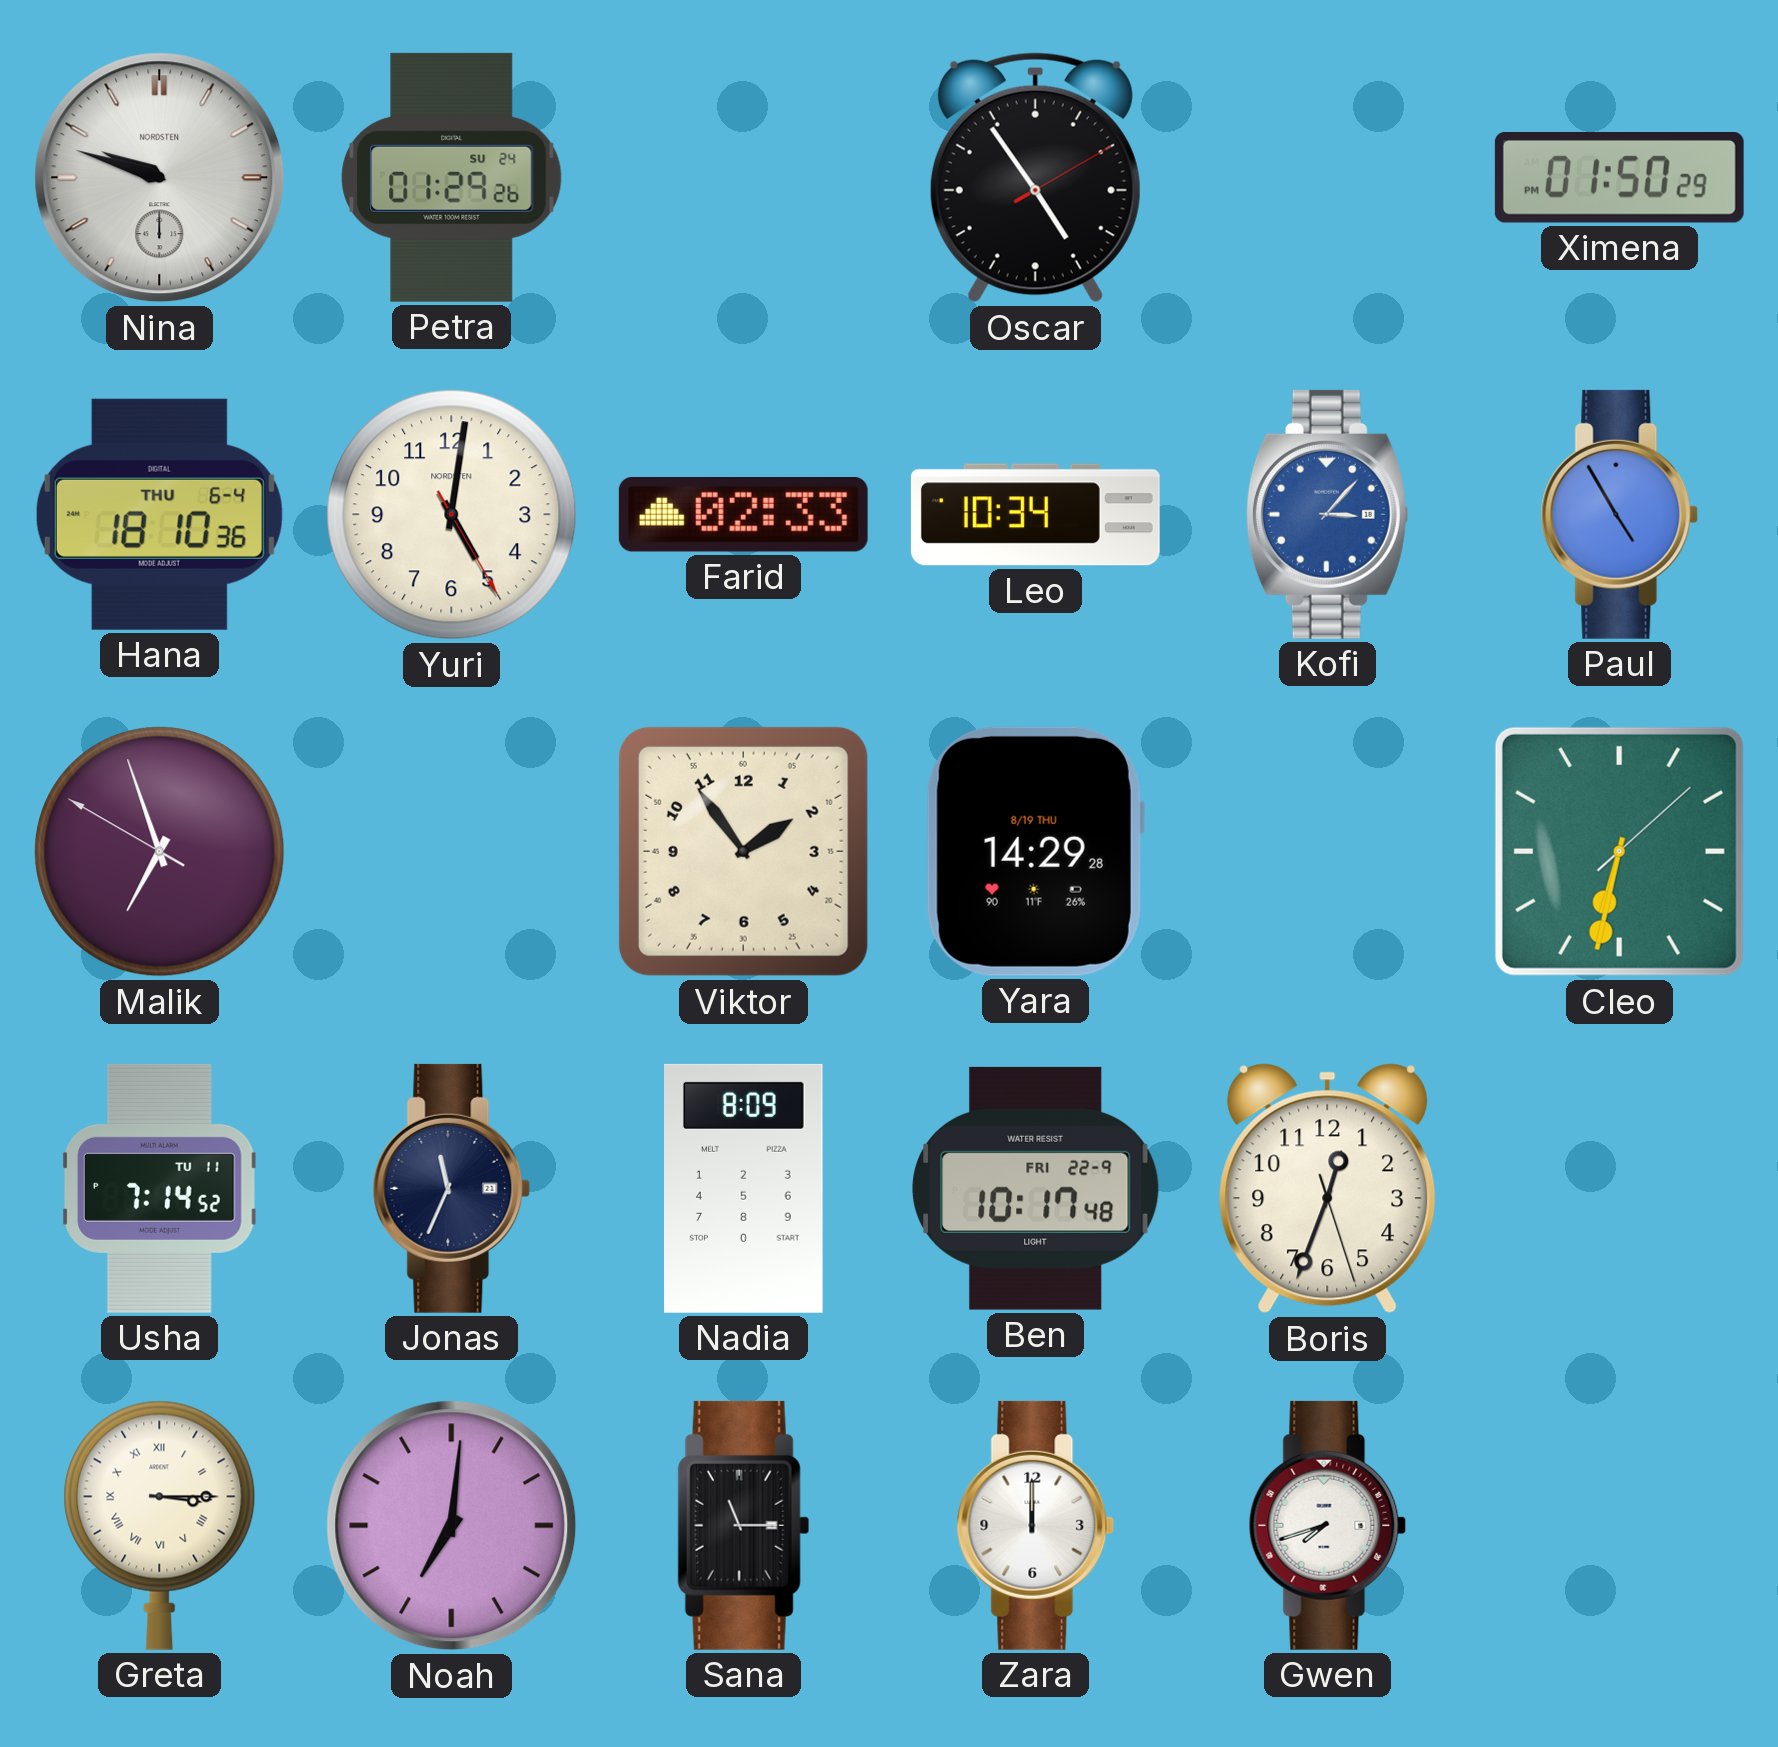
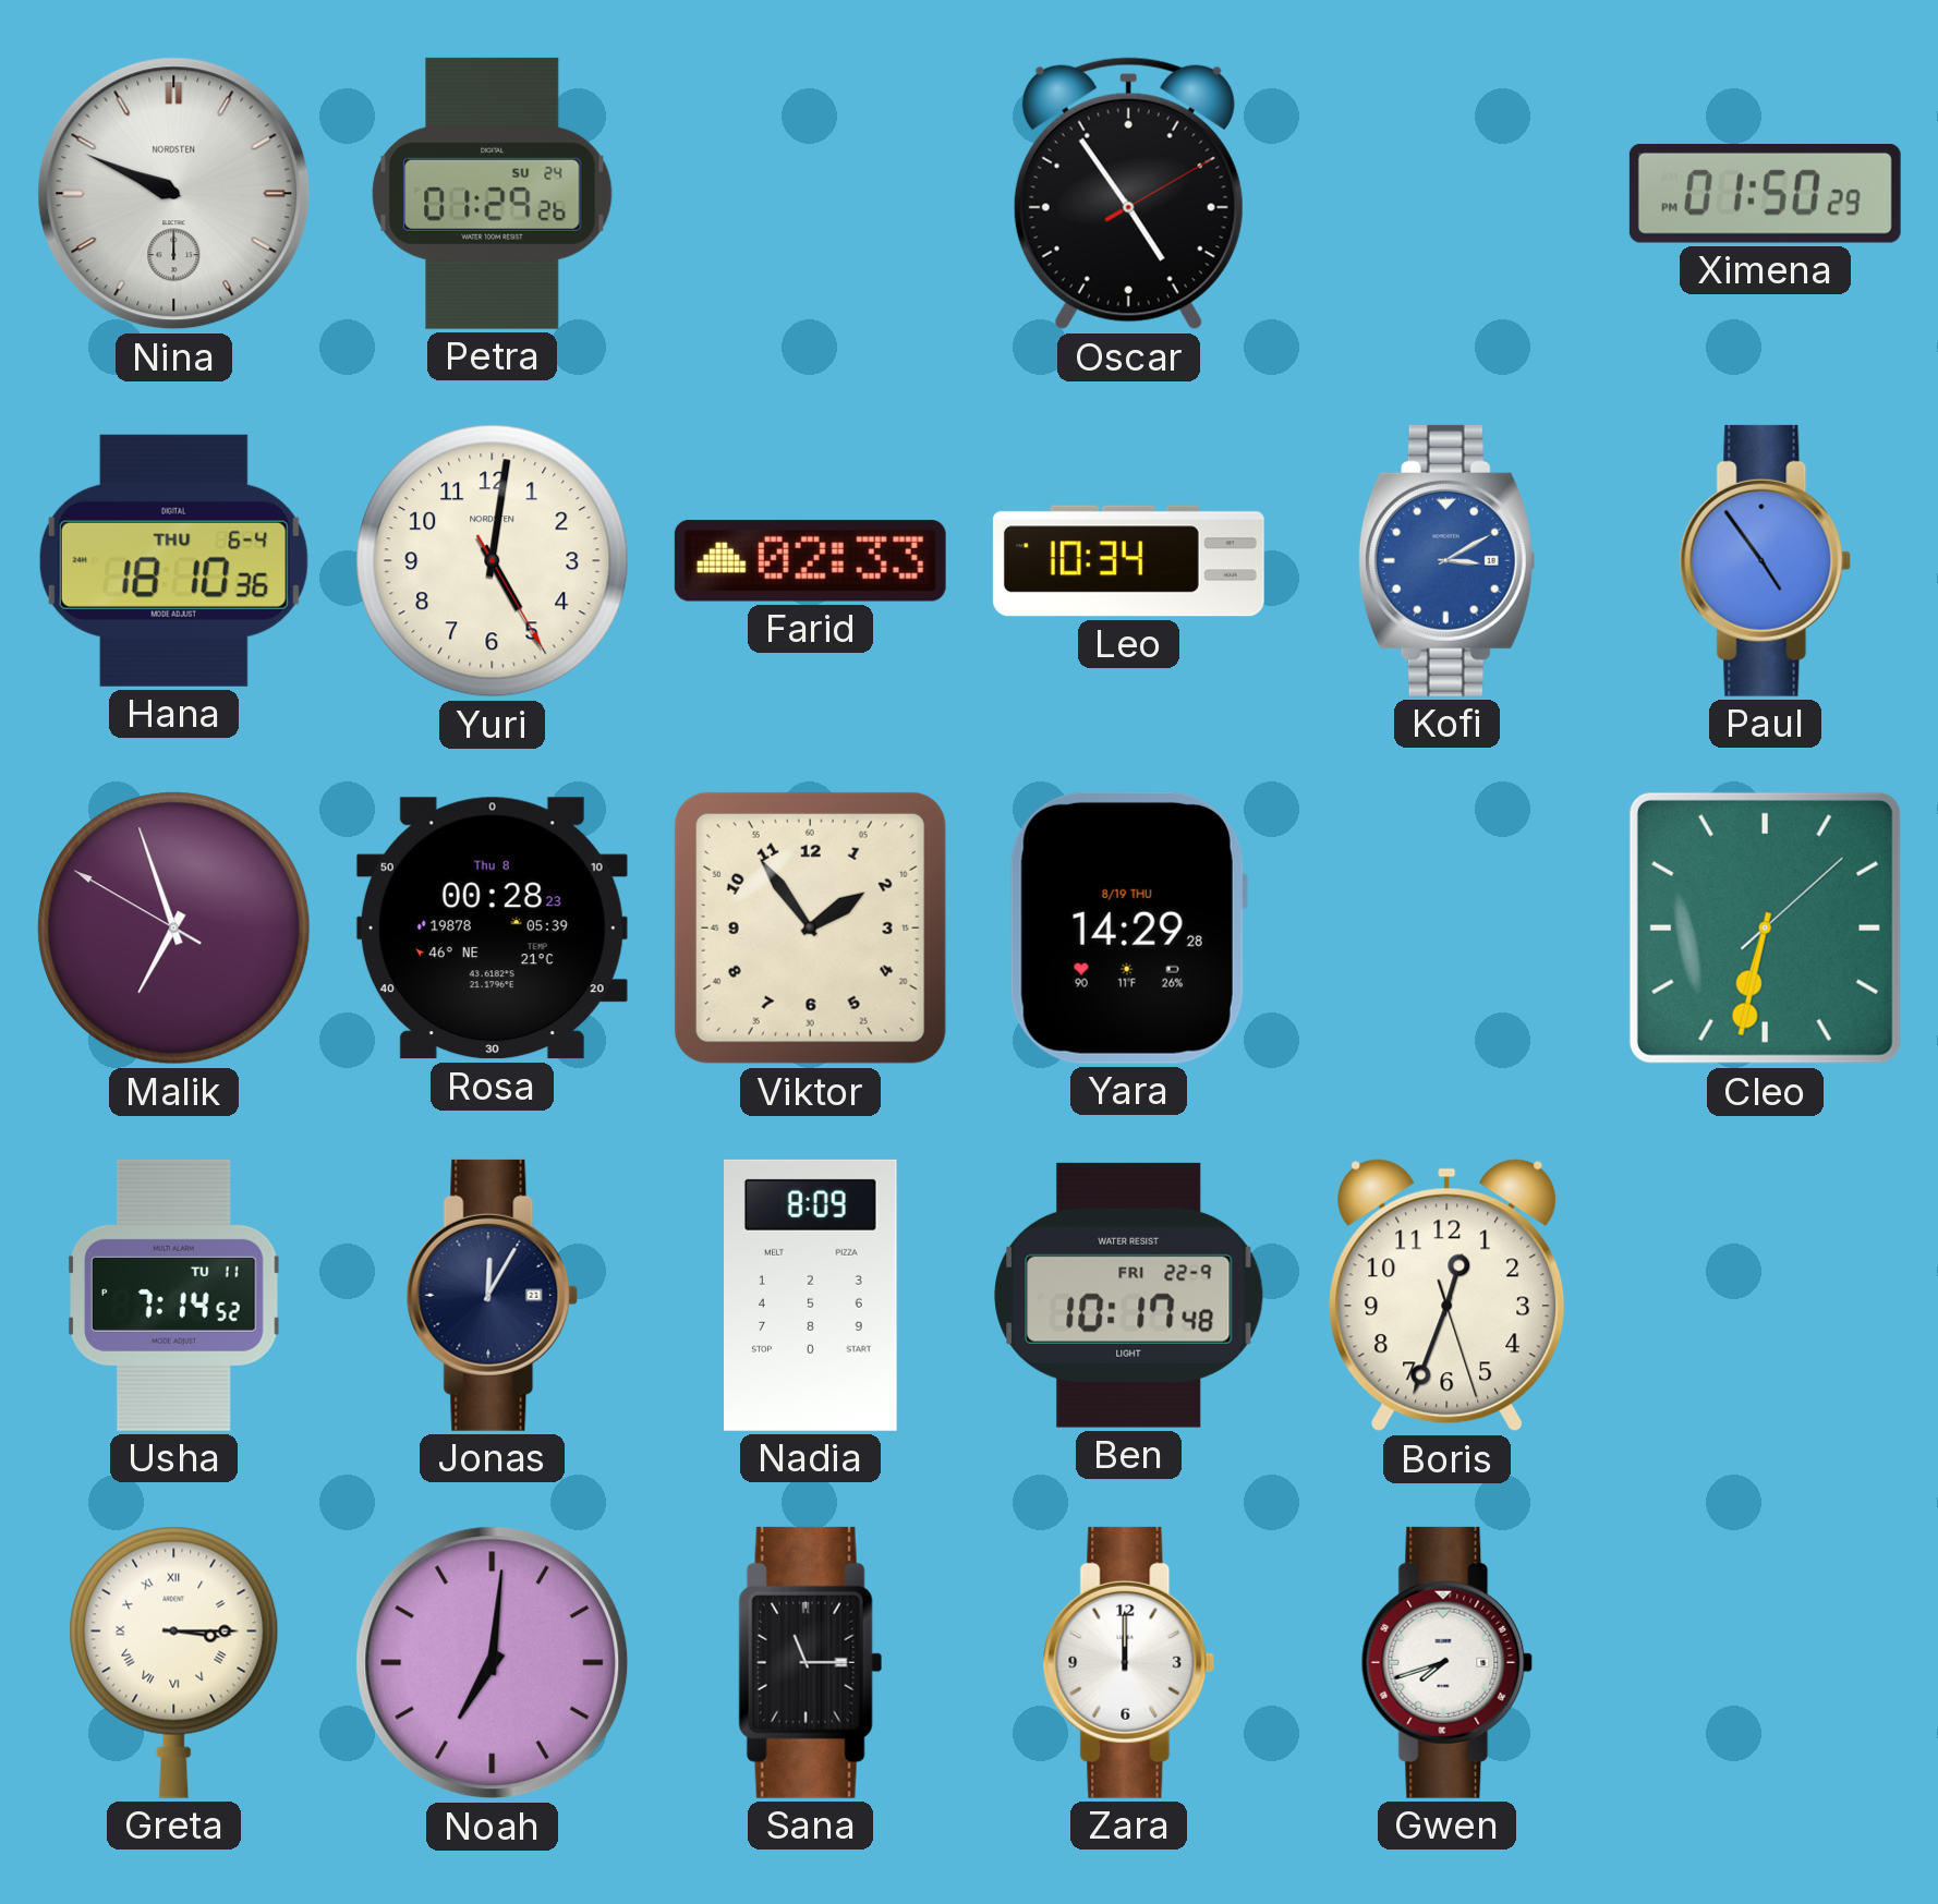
Nina: 9:48 -> 9:49 (174, 194)
Kofi: 3:07 -> 3:10 (1446, 560)
Paul: 4:55 -> 4:54 (1766, 560)
Rosa: none -> 00:28 (492, 929)
Jonas: 11:34 -> 12:05 (493, 1295)
